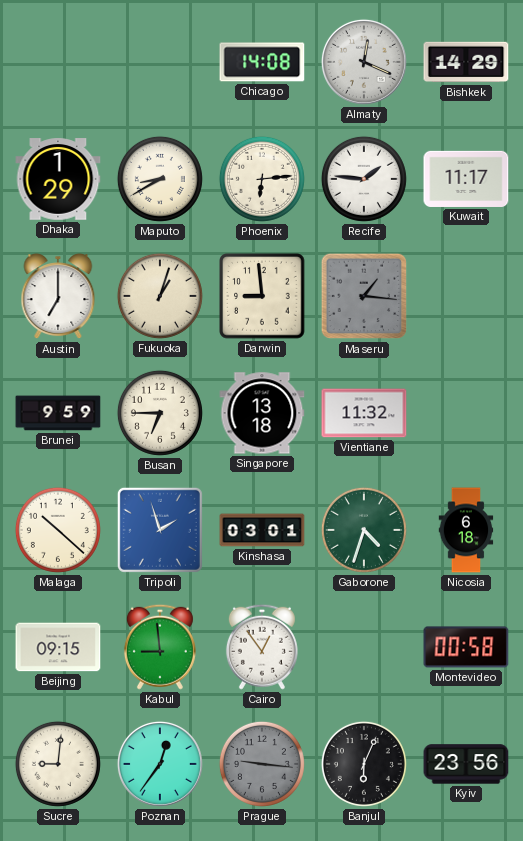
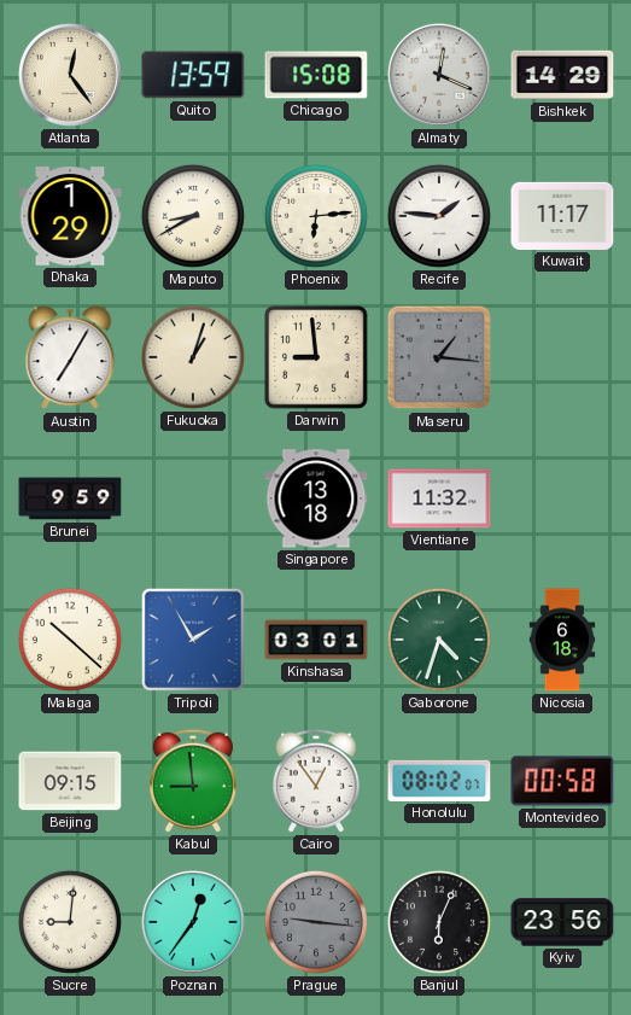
Atlanta: none -> 12:24 (70, 75)
Quito: none -> 13:59 (193, 75)
Chicago: 14:08 -> 15:08 (316, 75)
Austin: 7:00 -> 7:05 (70, 358)
Busan: 6:45 -> none (160, 413)
Tripoli: 1:57 -> 1:55 (193, 640)
Honolulu: none -> 08:02 (439, 781)
